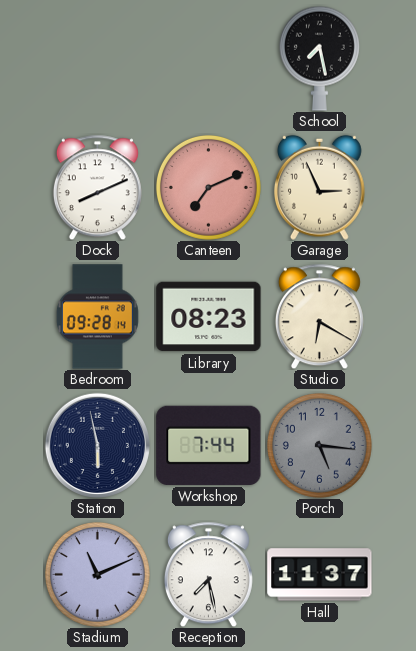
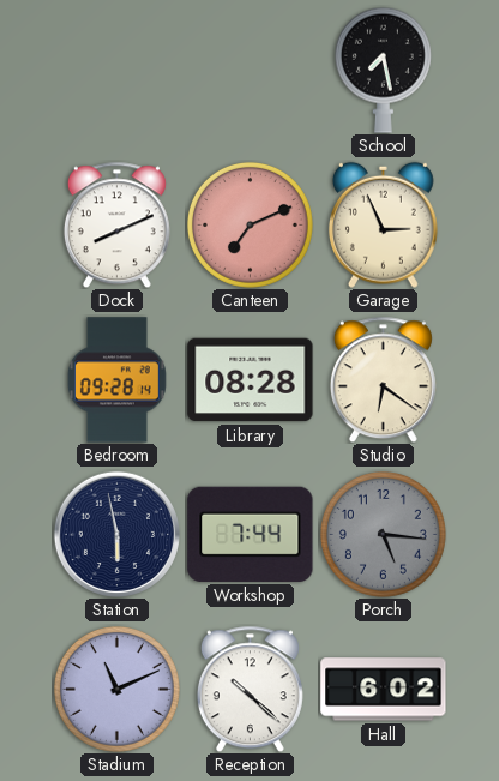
Library: 08:23 -> 08:28 (251, 380)
Studio: 6:20 -> 6:21 (383, 379)
Reception: 7:28 -> 10:22 (249, 689)
Hall: 11:37 -> 6:02 (384, 690)
